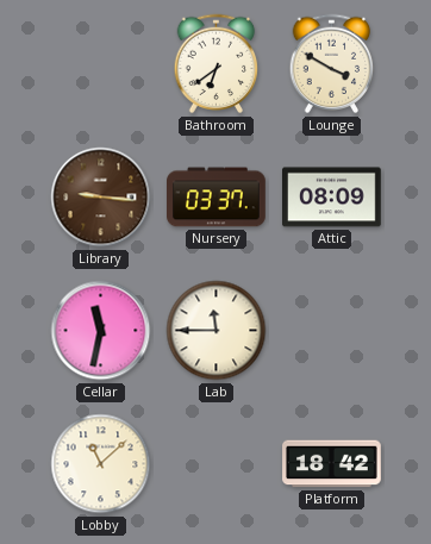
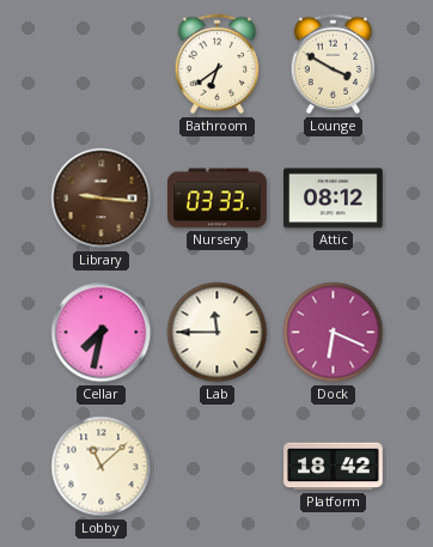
Nursery: 03:37 -> 03:33 (218, 199)
Attic: 08:09 -> 08:12 (334, 199)
Cellar: 11:32 -> 7:32 (102, 333)
Dock: none -> 6:19 (334, 333)
